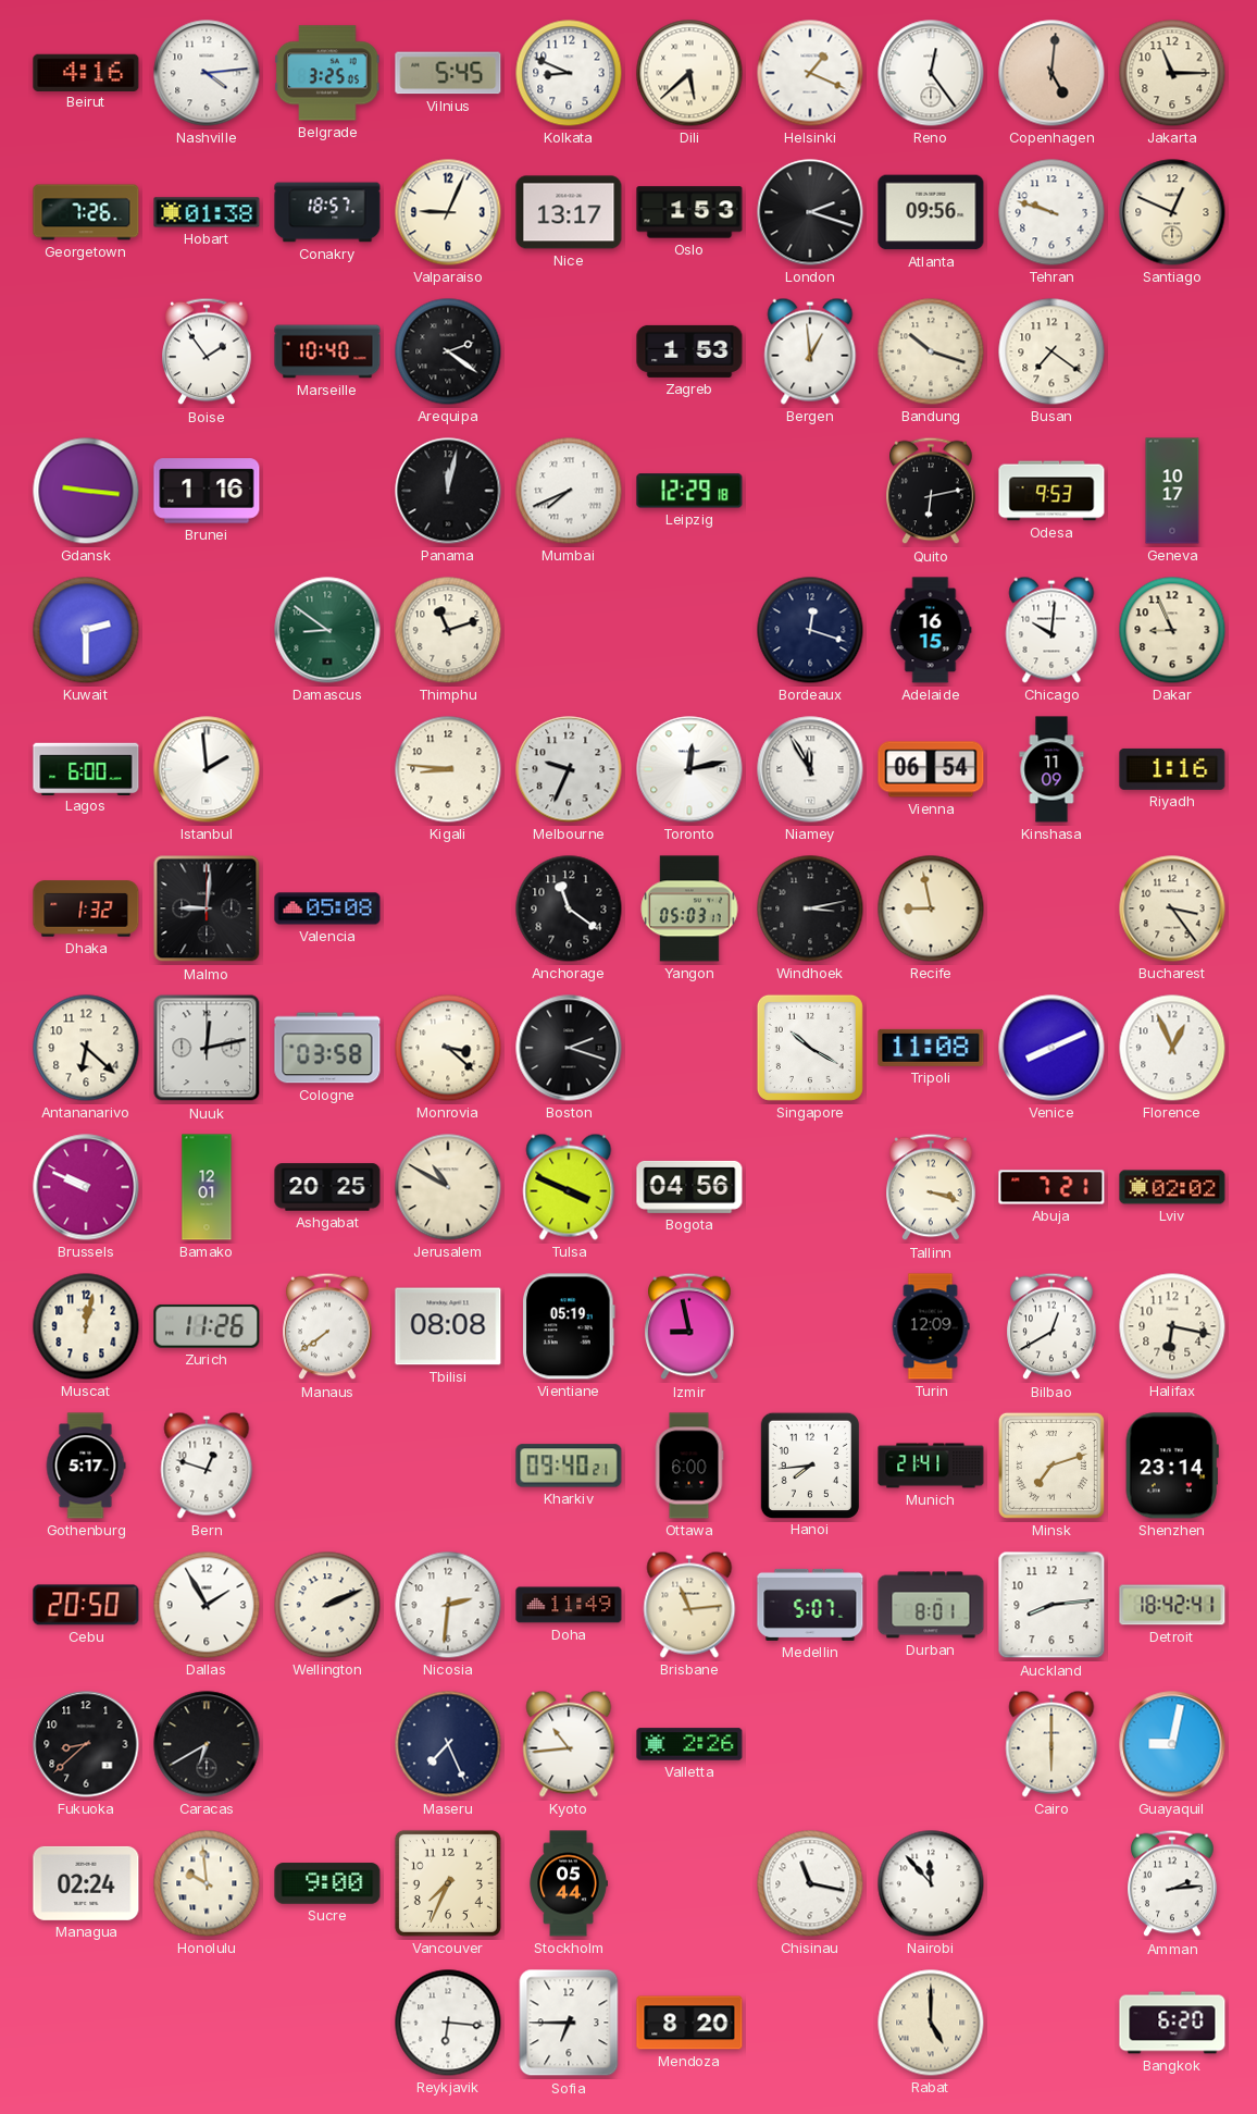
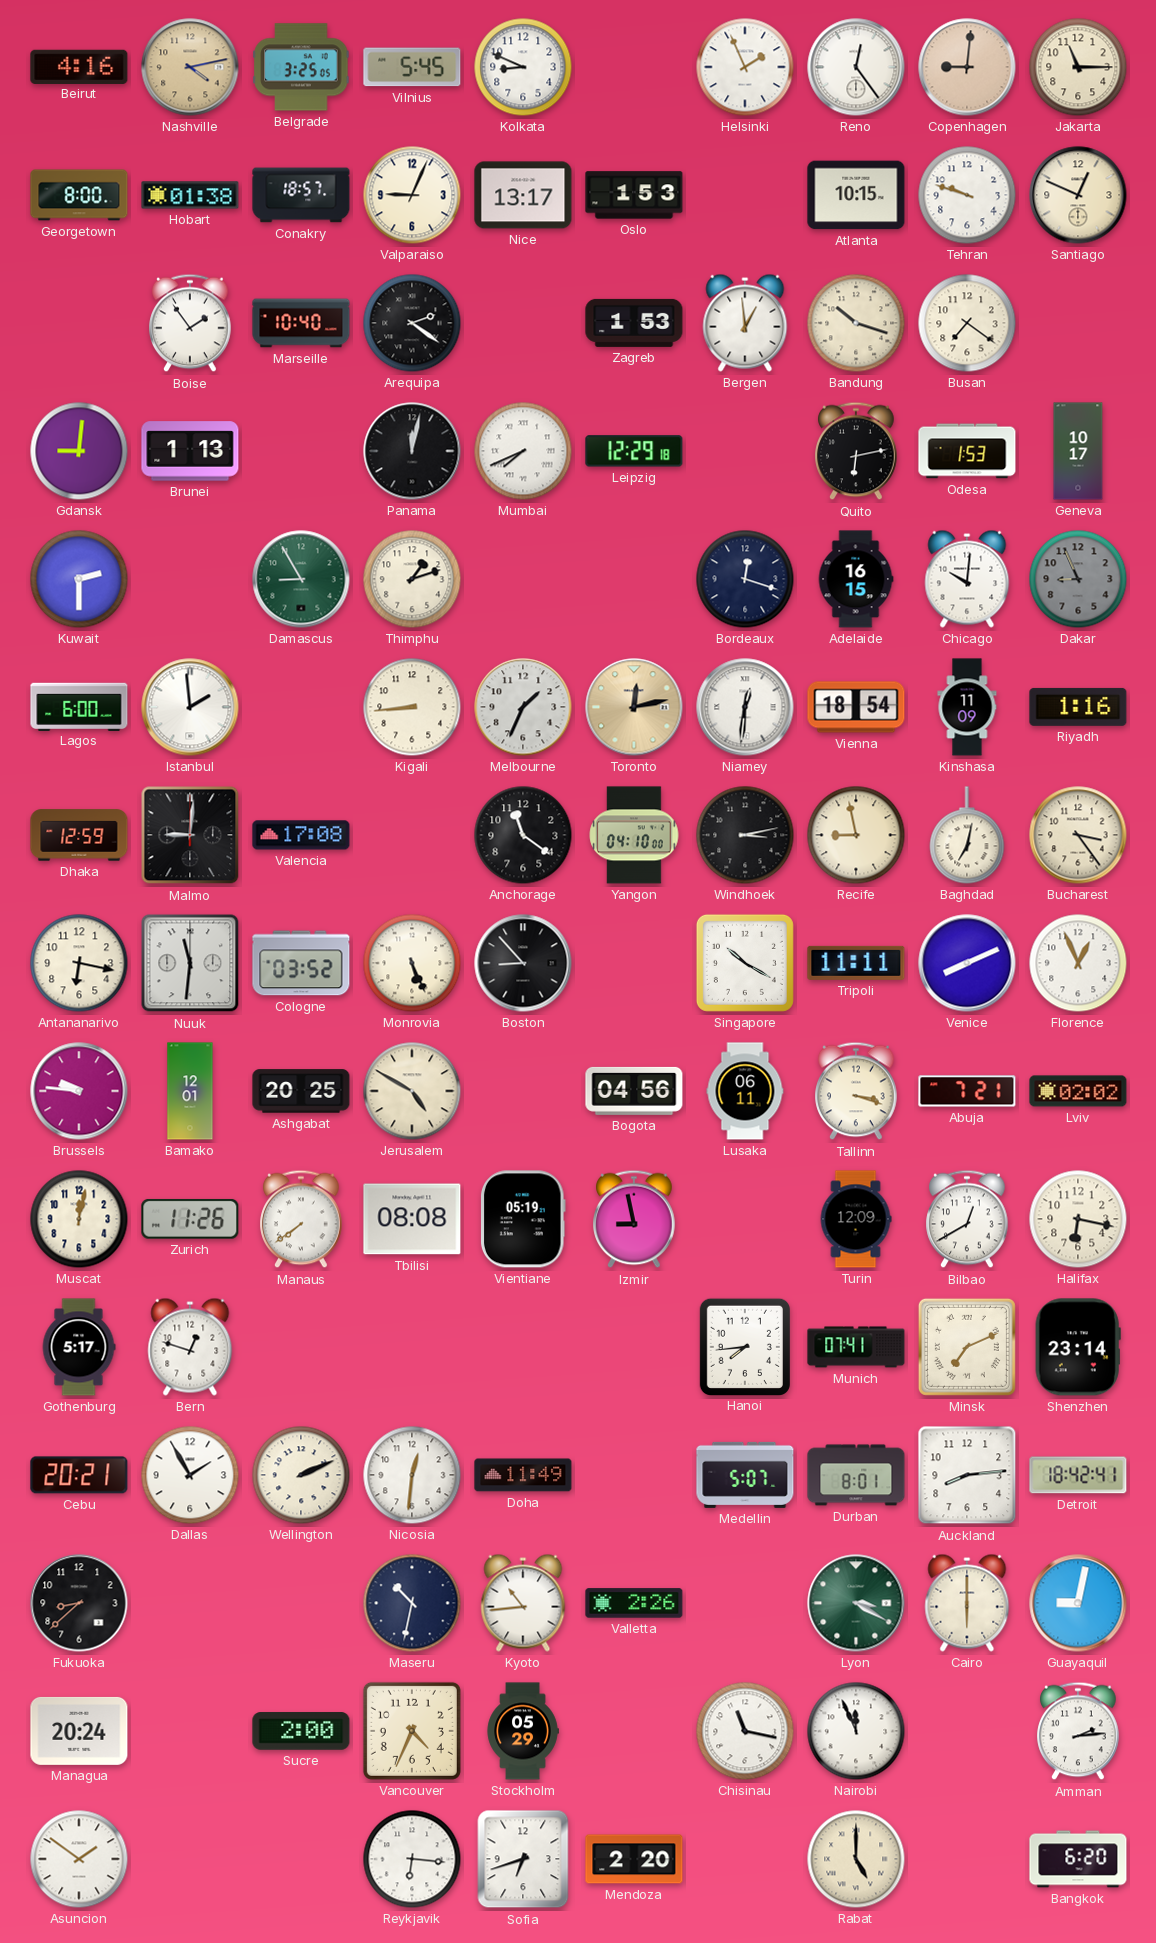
Nashville: 4:14 -> 4:13 (190, 67)
Nashville dial: white -> champagne (190, 67)
Dili: 5:38 -> none (689, 73)
Helsinki: 1:19 -> 1:56 (745, 67)
Copenhagen: 5:01 -> 9:01 (967, 67)
Georgetown: 7:26 -> 8:00 (79, 195)
London: 2:18 -> none (810, 212)
Atlanta: 09:56 -> 10:15 (856, 195)
Gdansk: 9:16 -> 9:01 (79, 451)
Brunei: 1:16 -> 1:13 (190, 451)
Odesa: 9:53 -> 1:53 (967, 451)
Damascus: 8:51 -> 8:55 (301, 579)
Thimphu: 11:12 -> 1:12 (412, 579)
Dakar dial: cream -> grey (1078, 579)
Kigali: 8:46 -> 8:44 (412, 707)
Melbourne: 9:34 -> 1:34 (523, 707)
Toronto dial: white -> champagne (634, 707)
Niamey: 11:55 -> 12:31 (745, 707)
Vienna: 06:54 -> 18:54 (856, 707)
Dhaka: 1:32 -> 12:59 (79, 835)
Valencia: 05:08 -> 17:08 (301, 835)
Yangon: 05:03 -> 04:10 (634, 835)
Baghdad: none -> 7:02 (967, 835)
Antananarivo: 6:22 -> 6:17 (79, 963)
Nuuk: 12:13 -> 11:31 (190, 963)
Cologne: 03:58 -> 03:52 (301, 963)
Monrovia: 3:22 -> 5:26 (412, 963)
Boston: 2:18 -> 8:53 (523, 963)
Tripoli: 11:08 -> 11:11 (856, 963)
Brussels: 9:49 -> 9:46 (79, 1091)
Jerusalem: 10:50 -> 4:50 (412, 1091)
Tulsa: 3:49 -> none (569, 1187)
Lusaka: none -> 06:11 (745, 1091)
Kharkiv: 09:40 -> none (569, 1466)
Ottawa: 6:00 -> none (689, 1466)
Munich: 21:41 -> 07:41 (856, 1347)
Minsk: 7:12 -> 7:11 (967, 1347)
Cebu: 20:50 -> 20:21 (79, 1475)
Nicosia: 2:31 -> 12:31 (412, 1475)
Brisbane: 11:14 -> none (689, 1605)
Caracas: 6:40 -> none (207, 1744)
Maseru: 7:26 -> 10:32 (412, 1603)
Lyon: none -> 3:20 (856, 1603)
Managua: 02:24 -> 20:24 (79, 1731)
Honolulu: 9:59 -> none (207, 1883)
Sucre: 9:00 -> 2:00 (301, 1731)
Vancouver: 7:34 -> 4:34 (412, 1731)
Stockholm: 05:44 -> 05:29 (523, 1731)
Nairobi: 11:53 -> 11:56 (856, 1731)
Asuncion: none -> 1:51 (79, 1859)
Sofia: 6:45 -> 6:42 (523, 1859)
Mendoza: 8:20 -> 2:20 (634, 1859)
